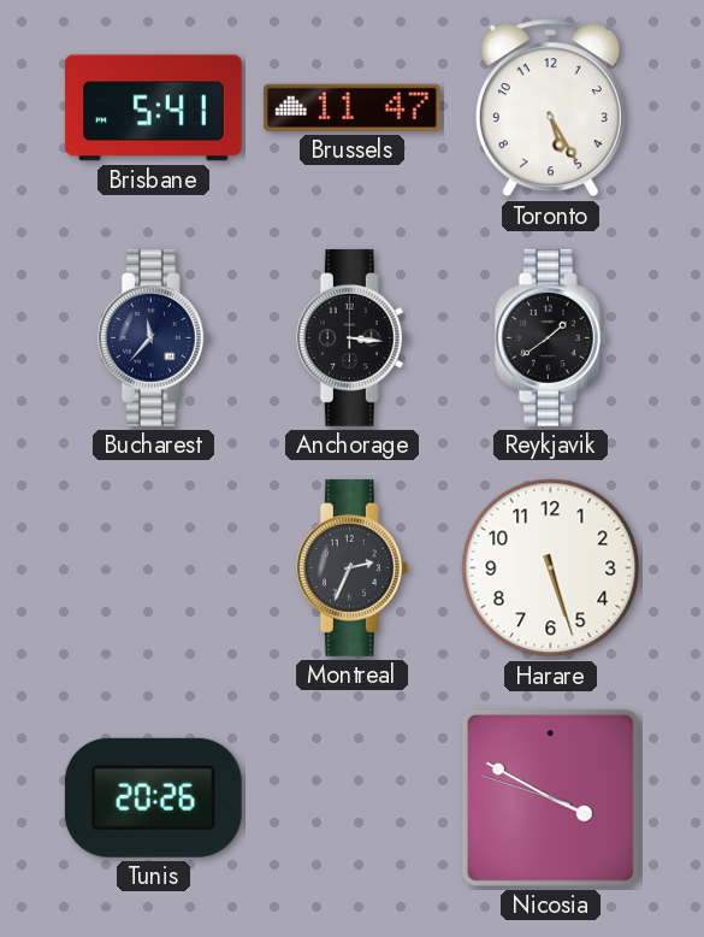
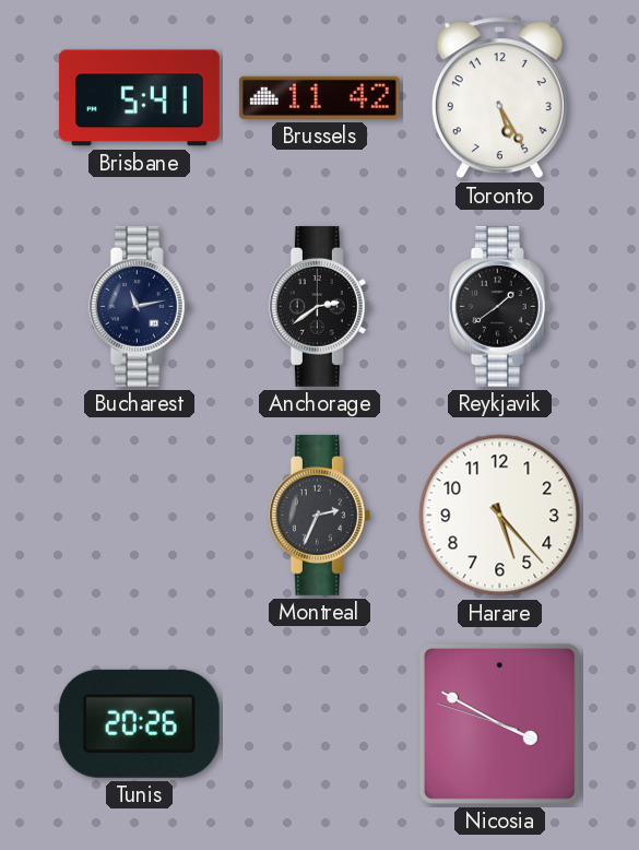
Brussels: 11:47 -> 11:42 (319, 97)
Bucharest: 11:37 -> 11:13 (139, 306)
Anchorage: 3:16 -> 2:39 (319, 306)
Harare: 5:27 -> 5:23 (500, 516)
